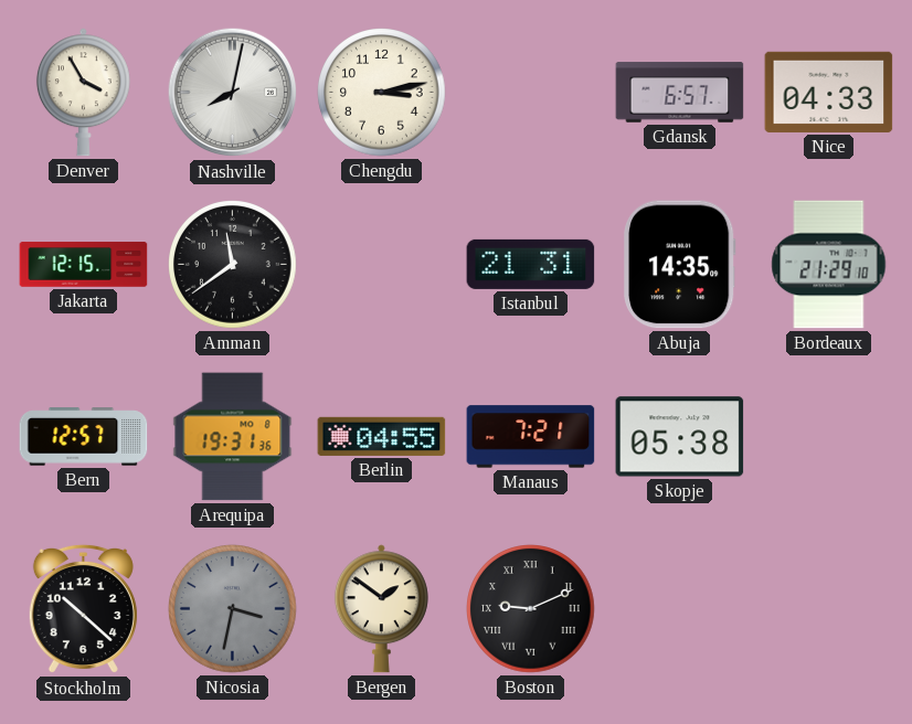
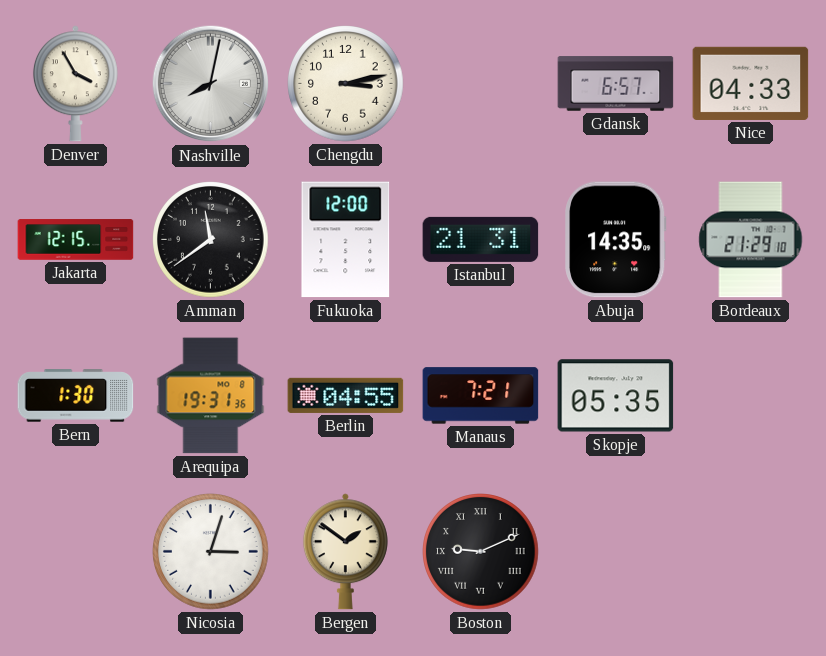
Fukuoka: none -> 12:00 (346, 240)
Bern: 12:57 -> 1:30 (76, 396)
Skopje: 05:38 -> 05:35 (616, 396)
Stockholm: 10:22 -> none (83, 609)
Nicosia: 3:32 -> 3:03 (211, 552)
Nicosia dial: grey -> white (211, 552)
